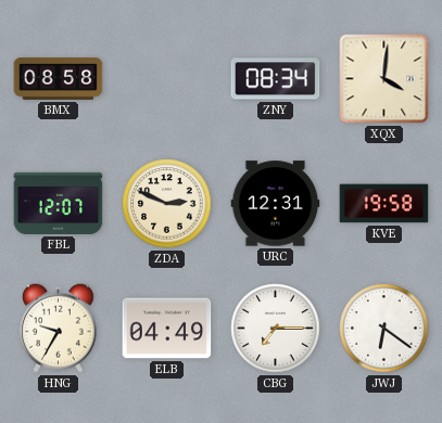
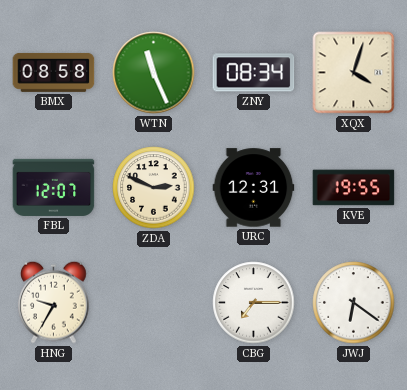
WTN: none -> 11:26 (154, 73)
XQX: 4:01 -> 4:03 (354, 73)
KVE: 19:58 -> 19:55 (354, 188)
ELB: 04:49 -> none (167, 329)
